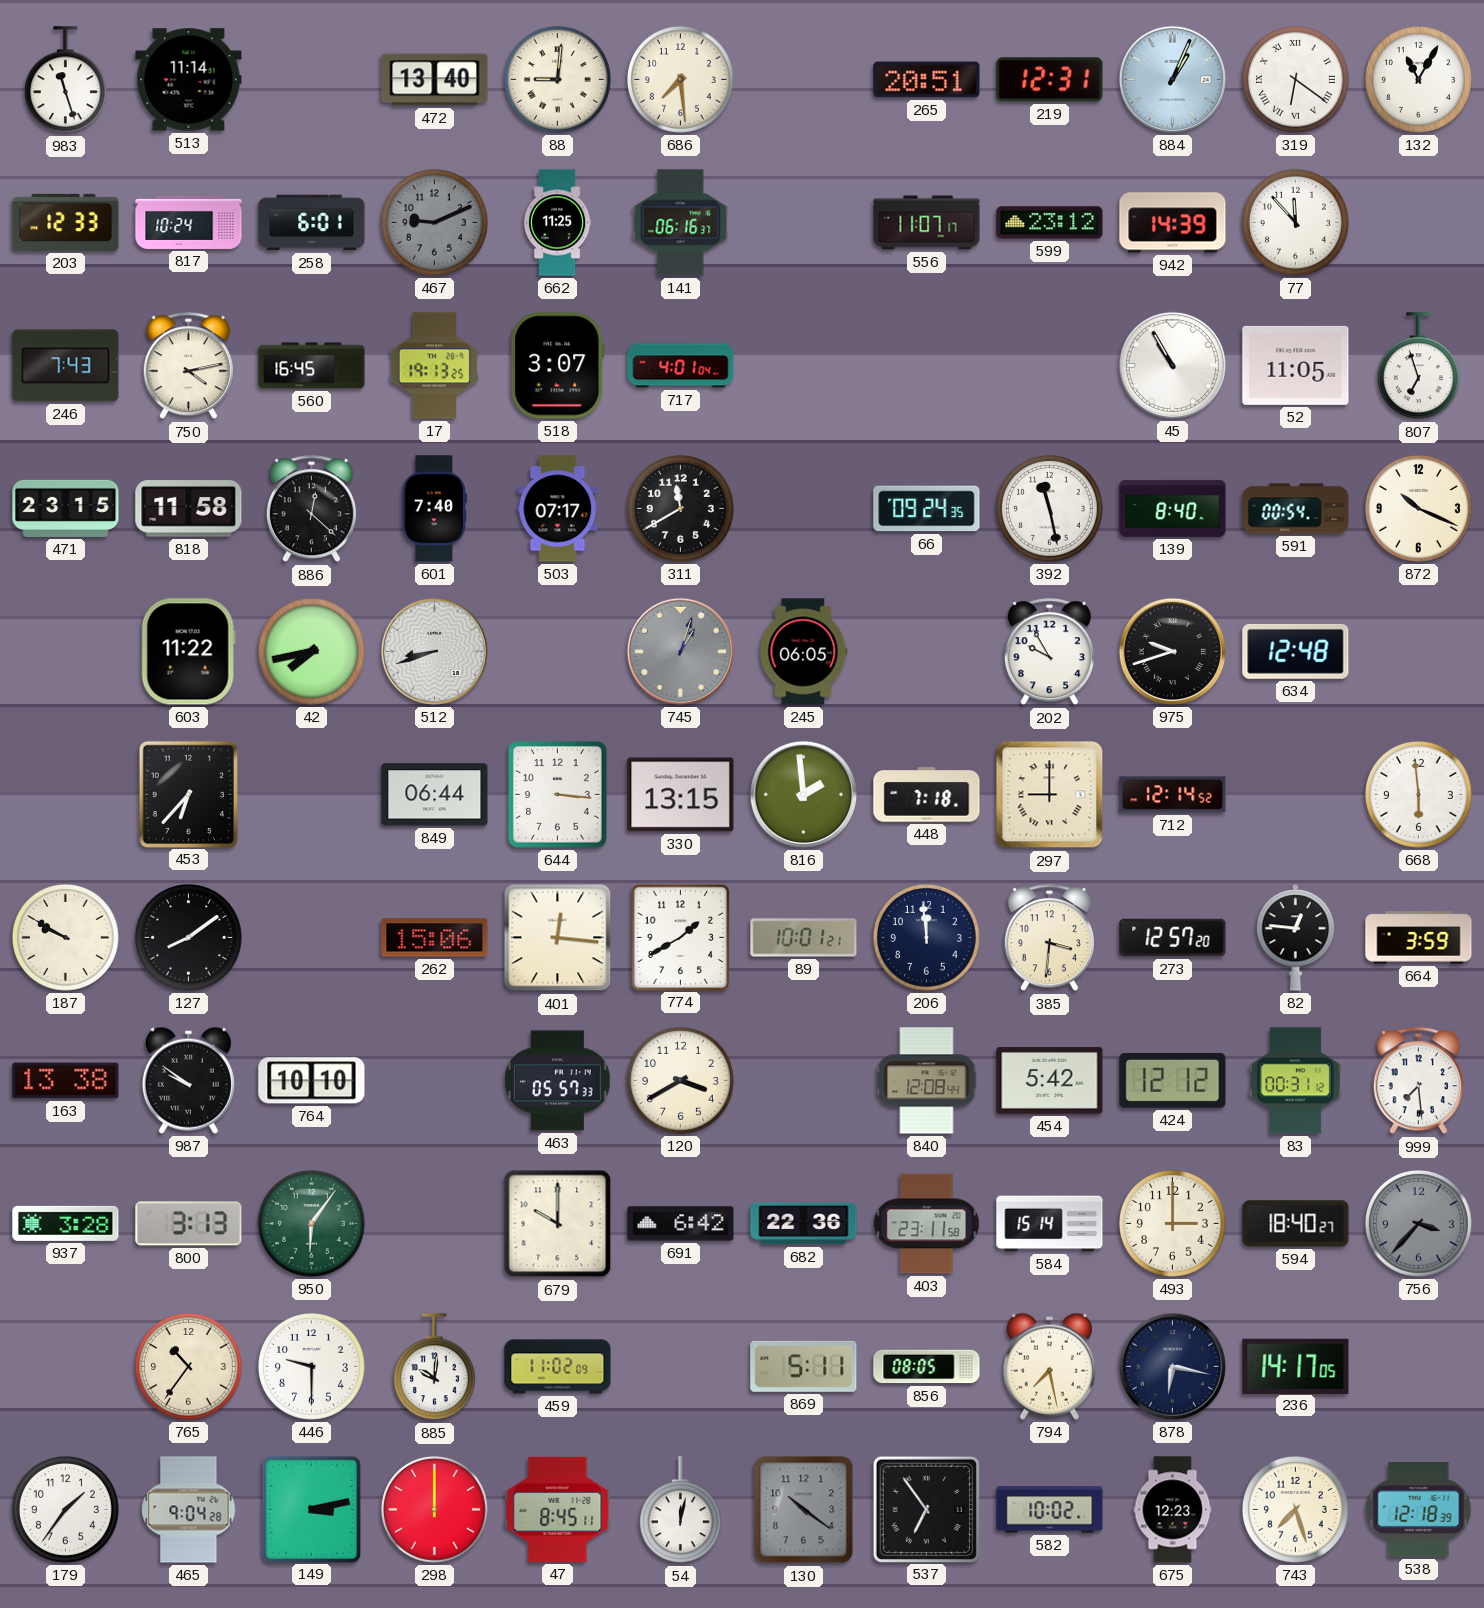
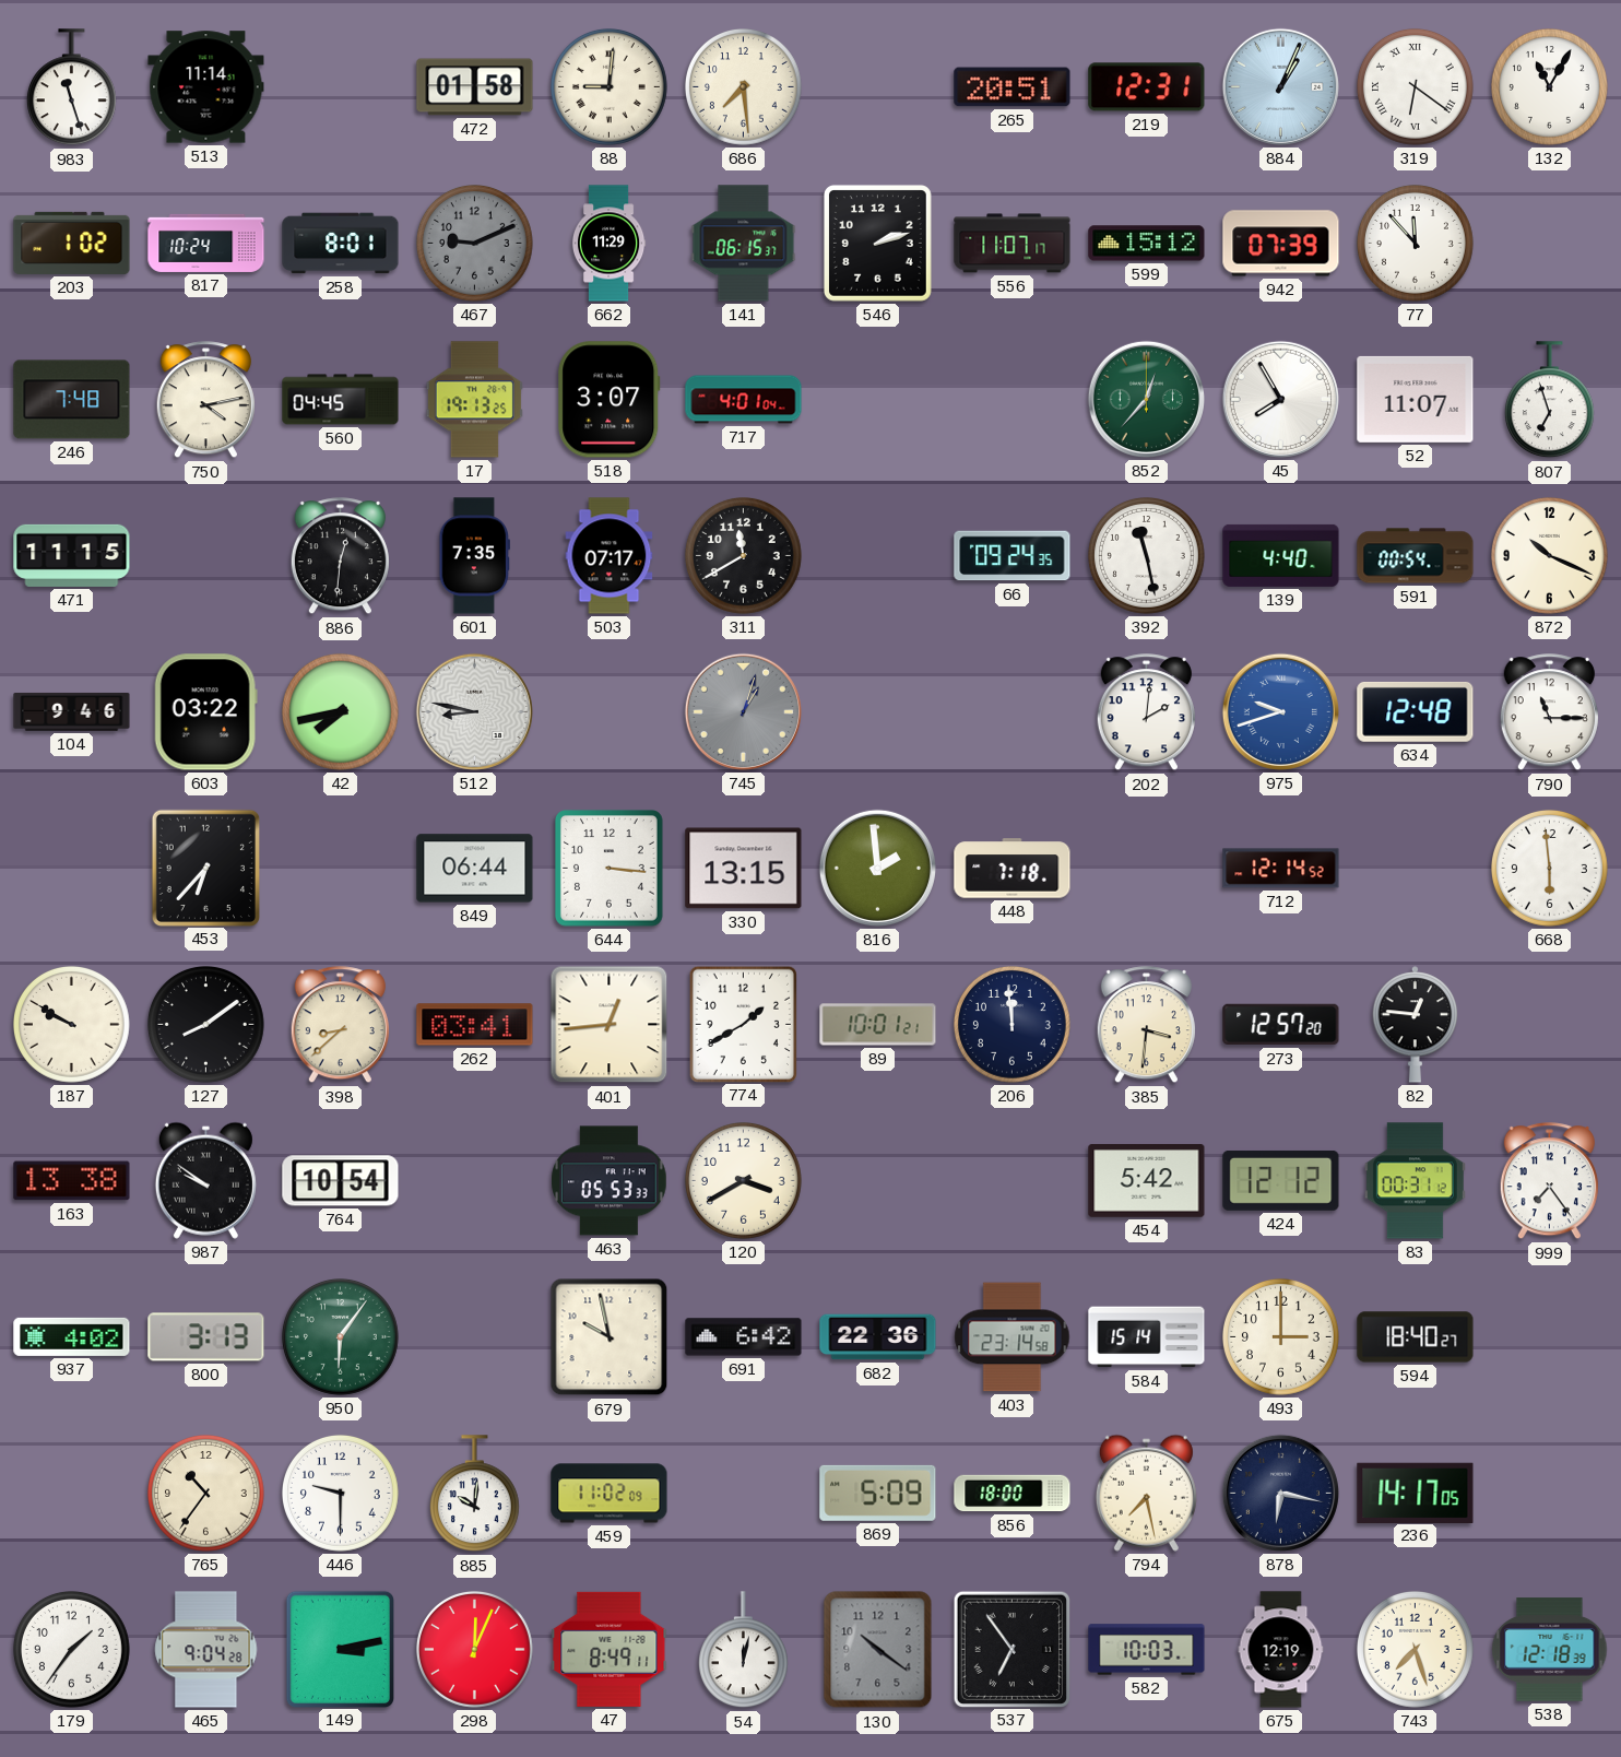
472: 13:40 -> 01:58 (475, 87)
203: 12:33 -> 1:02 (72, 243)
258: 6:01 -> 8:01 (341, 244)
662: 11:25 -> 11:29 (608, 244)
141: 06:16 -> 06:15 (744, 244)
546: none -> 2:12 (878, 244)
599: 23:12 -> 15:12 (1147, 244)
942: 14:39 -> 07:39 (1281, 244)
246: 7:43 -> 7:48 (72, 400)
560: 16:45 -> 04:45 (341, 400)
852: none -> 12:37 (1146, 399)
45: 10:55 -> 7:55 (1280, 399)
52: 11:05 -> 11:07 (1416, 399)
471: 23:15 -> 11:15 (72, 555)
818: 11:58 -> none (189, 509)
886: 12:22 -> 12:31 (340, 556)
601: 7:40 -> 7:35 (474, 556)
139: 8:40 -> 4:40 (1281, 555)
104: none -> 9:46 (72, 712)
603: 11:22 -> 03:22 (205, 712)
512: 8:42 -> 8:47 (474, 711)
245: 06:05 -> none (804, 652)
202: 9:55 -> 2:01 (1146, 712)
975 dial: black -> blue (1280, 711)
790: none -> 11:15 (1549, 712)
297: 9:00 -> none (1050, 795)
398: none -> 8:38 (340, 1025)
262: 15:06 -> 03:41 (475, 1025)
401: 12:16 -> 12:44 (610, 1025)
664: 3:59 -> none (1419, 938)
764: 10:10 -> 10:54 (341, 1181)
463: 05:57 -> 05:53 (610, 1181)
840: 12:08 -> none (927, 1081)
999: 7:29 -> 7:24 (1549, 1181)
937: 3:28 -> 4:02 (72, 1336)
679: 10:00 -> 9:58 (610, 1337)
403: 23:11 -> 23:14 (1013, 1337)
756: 3:37 -> none (1419, 1224)
869: 5:11 -> 5:09 (878, 1493)
856: 08:05 -> 18:00 (1013, 1494)
298: 12:00 -> 12:04 (475, 1650)
47: 8:45 -> 8:49 (610, 1649)
582: 10:02 -> 10:03 (1147, 1650)
675: 12:23 -> 12:19 (1281, 1650)
